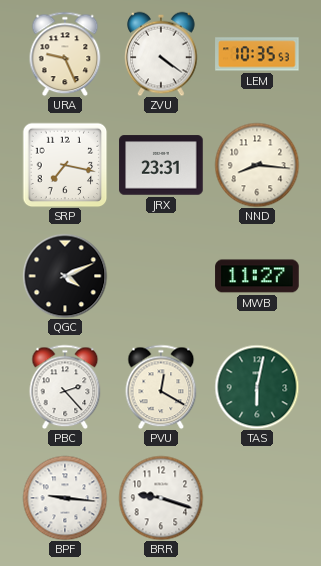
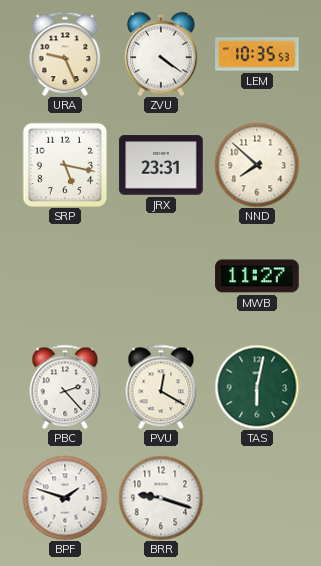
SRP: 7:17 -> 5:17 (65, 165)
NND: 8:16 -> 7:52 (257, 165)
QGC: 4:11 -> none (65, 276)
BPF: 9:16 -> 1:48 (65, 498)
